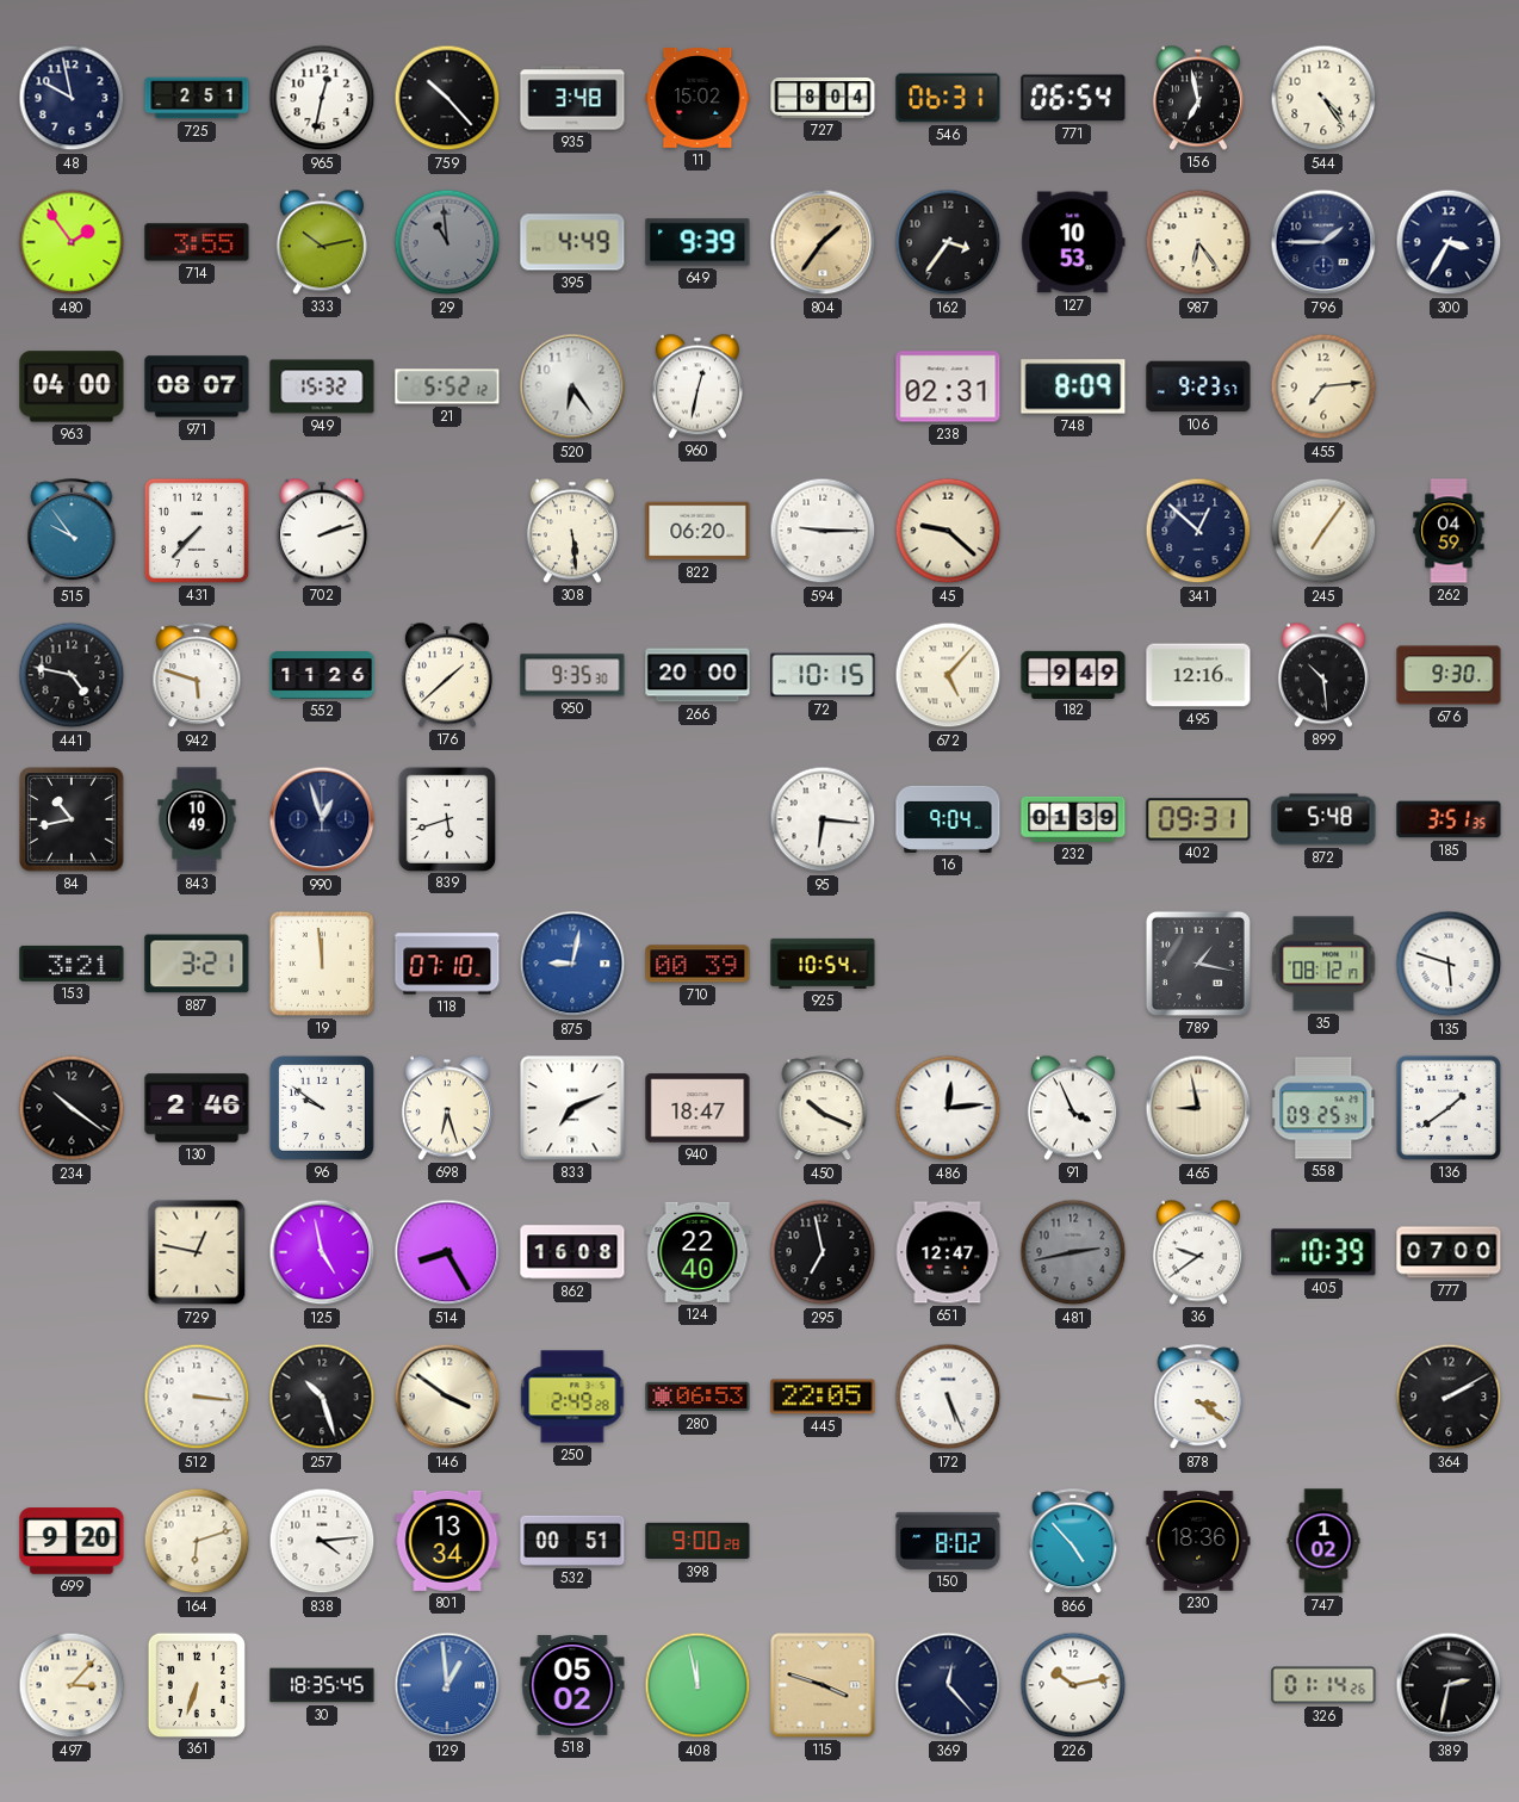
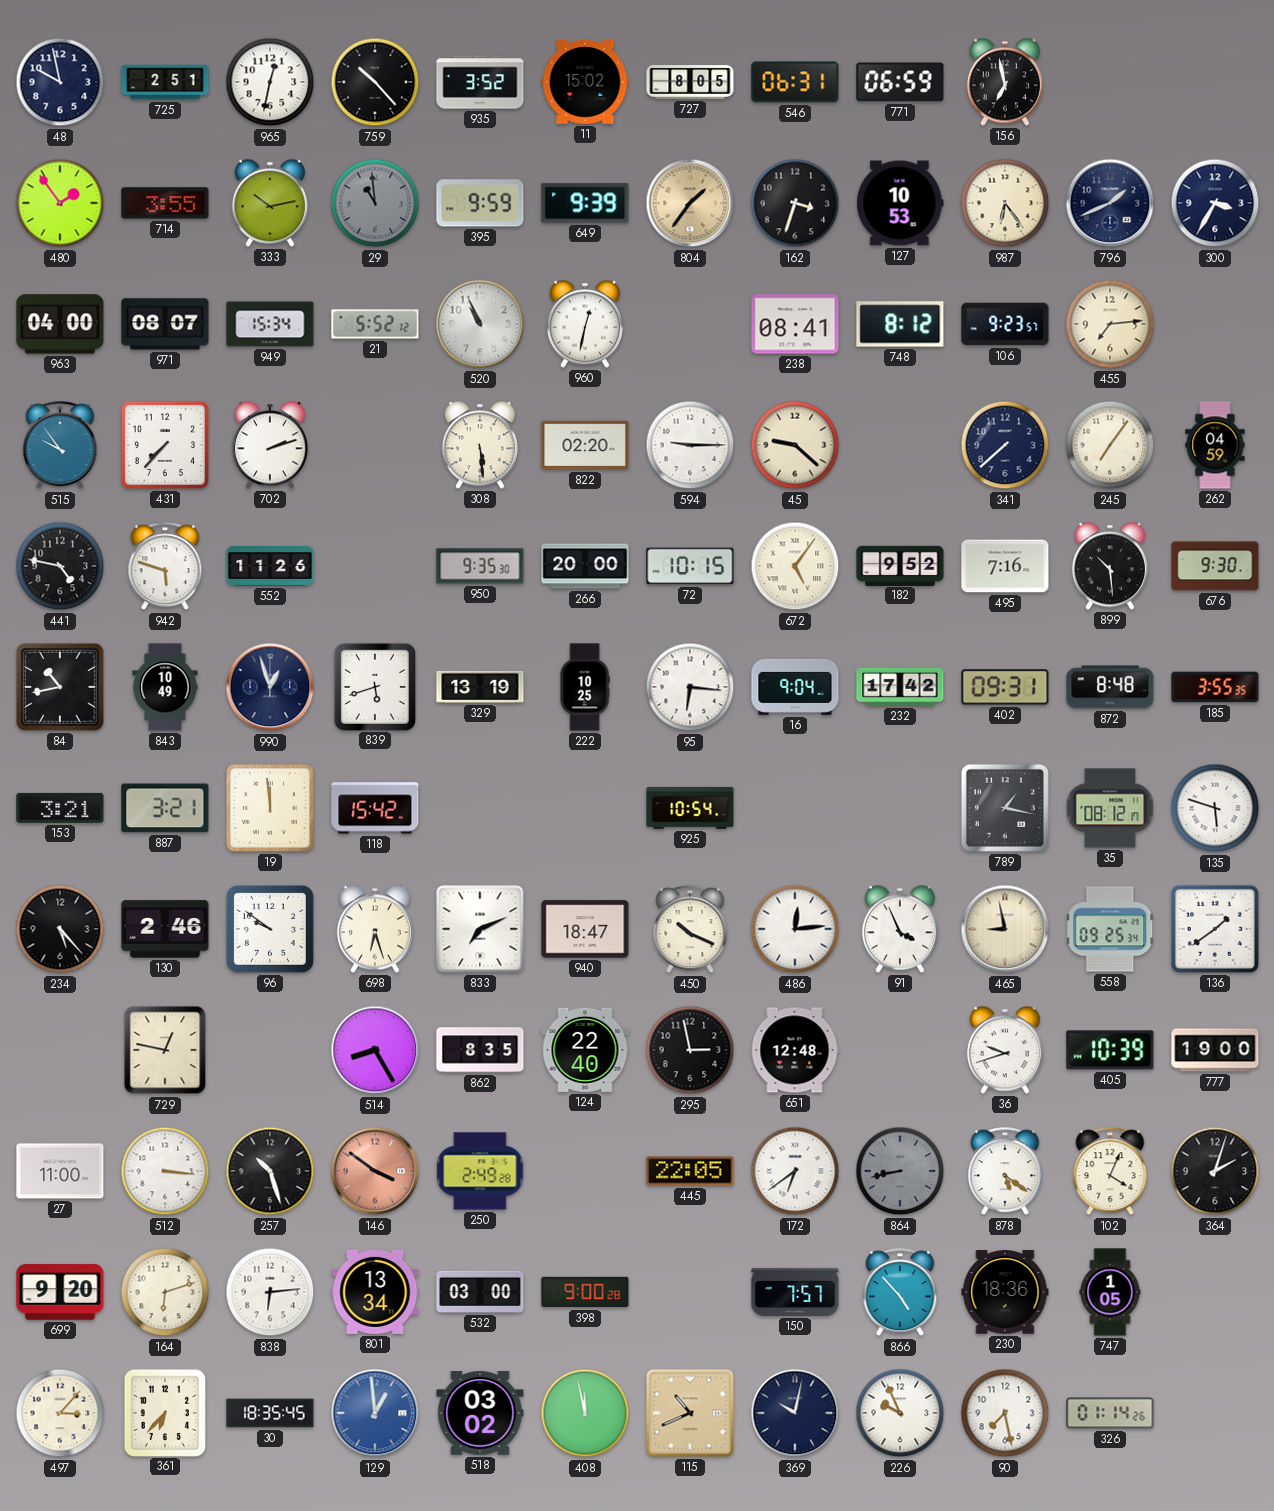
935: 3:48 -> 3:52 (480, 82)
727: 8:04 -> 8:05 (690, 83)
771: 06:54 -> 06:59 (900, 82)
544: 4:24 -> none (1323, 98)
395: 4:49 -> 9:59 (480, 203)
162: 3:36 -> 3:33 (795, 203)
796: 1:45 -> 1:41 (1110, 203)
949: 15:32 -> 15:34 (270, 324)
520: 6:24 -> 10:56 (480, 324)
238: 02:31 -> 08:41 (795, 324)
748: 8:09 -> 8:12 (900, 324)
822: 06:20 -> 02:20 (585, 445)
341: 12:52 -> 7:38 (1005, 445)
176: 1:38 -> none (447, 675)
672: 5:07 -> 5:06 (795, 566)
182: 9:49 -> 9:52 (900, 565)
495: 12:16 -> 7:16 (1005, 566)
329: none -> 13:19 (480, 687)
222: none -> 10:25 (585, 687)
232: 01:39 -> 17:42 (900, 687)
872: 5:48 -> 8:48 (1110, 687)
185: 3:51 -> 3:55 (1215, 687)
118: 07:10 -> 15:42 (375, 808)
875: 9:02 -> none (572, 964)
710: 00:39 -> none (697, 964)
234: 10:21 -> 5:23 (60, 929)
125: 4:58 -> none (322, 1252)
862: 16:08 -> 8:35 (480, 1050)
295: 6:58 -> 2:58 (690, 1050)
651: 12:47 -> 12:48 (795, 1050)
481: 2:43 -> none (1073, 1252)
36: 9:39 -> 9:42 (1005, 1050)
777: 07:00 -> 19:00 (1215, 1050)
27: none -> 11:00 (60, 1171)
146 dial: cream -> salmon (375, 1171)
280: 06:53 -> none (697, 1397)
172: 5:26 -> 6:39 (795, 1171)
864: none -> 8:43 (900, 1171)
878: 3:21 -> 5:21 (1005, 1172)
102: none -> 4:04 (1110, 1172)
364: 2:10 -> 2:03 (1215, 1171)
838: 4:14 -> 6:14 (270, 1292)
532: 00:51 -> 03:00 (480, 1292)
150: 8:02 -> 7:57 (795, 1292)
747: 1:02 -> 1:05 (1110, 1292)
361: 6:33 -> 6:37 (165, 1412)
518: 05:02 -> 03:02 (480, 1413)
115: 3:48 -> 10:41 (690, 1413)
369: 12:23 -> 10:02 (795, 1413)
226: 10:13 -> 9:56 (900, 1413)
90: none -> 7:28 (1005, 1413)
389: 2:32 -> none (1449, 1685)
